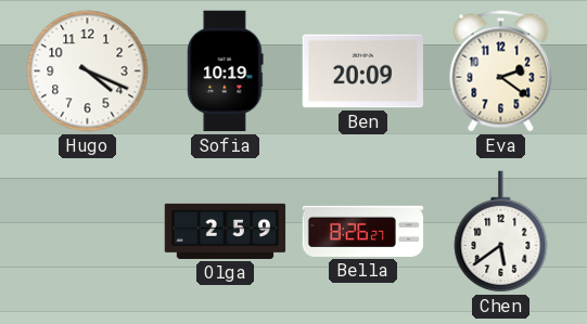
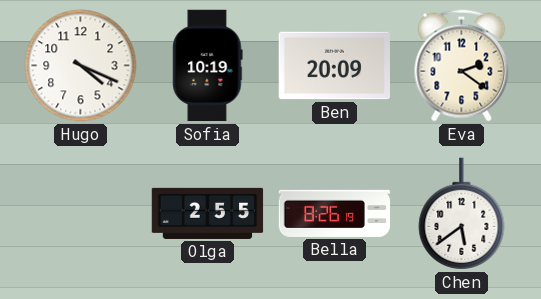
Olga: 2:59 -> 2:55 (208, 213)
Bella: 8:26:27 -> 8:26:19 (335, 213)
